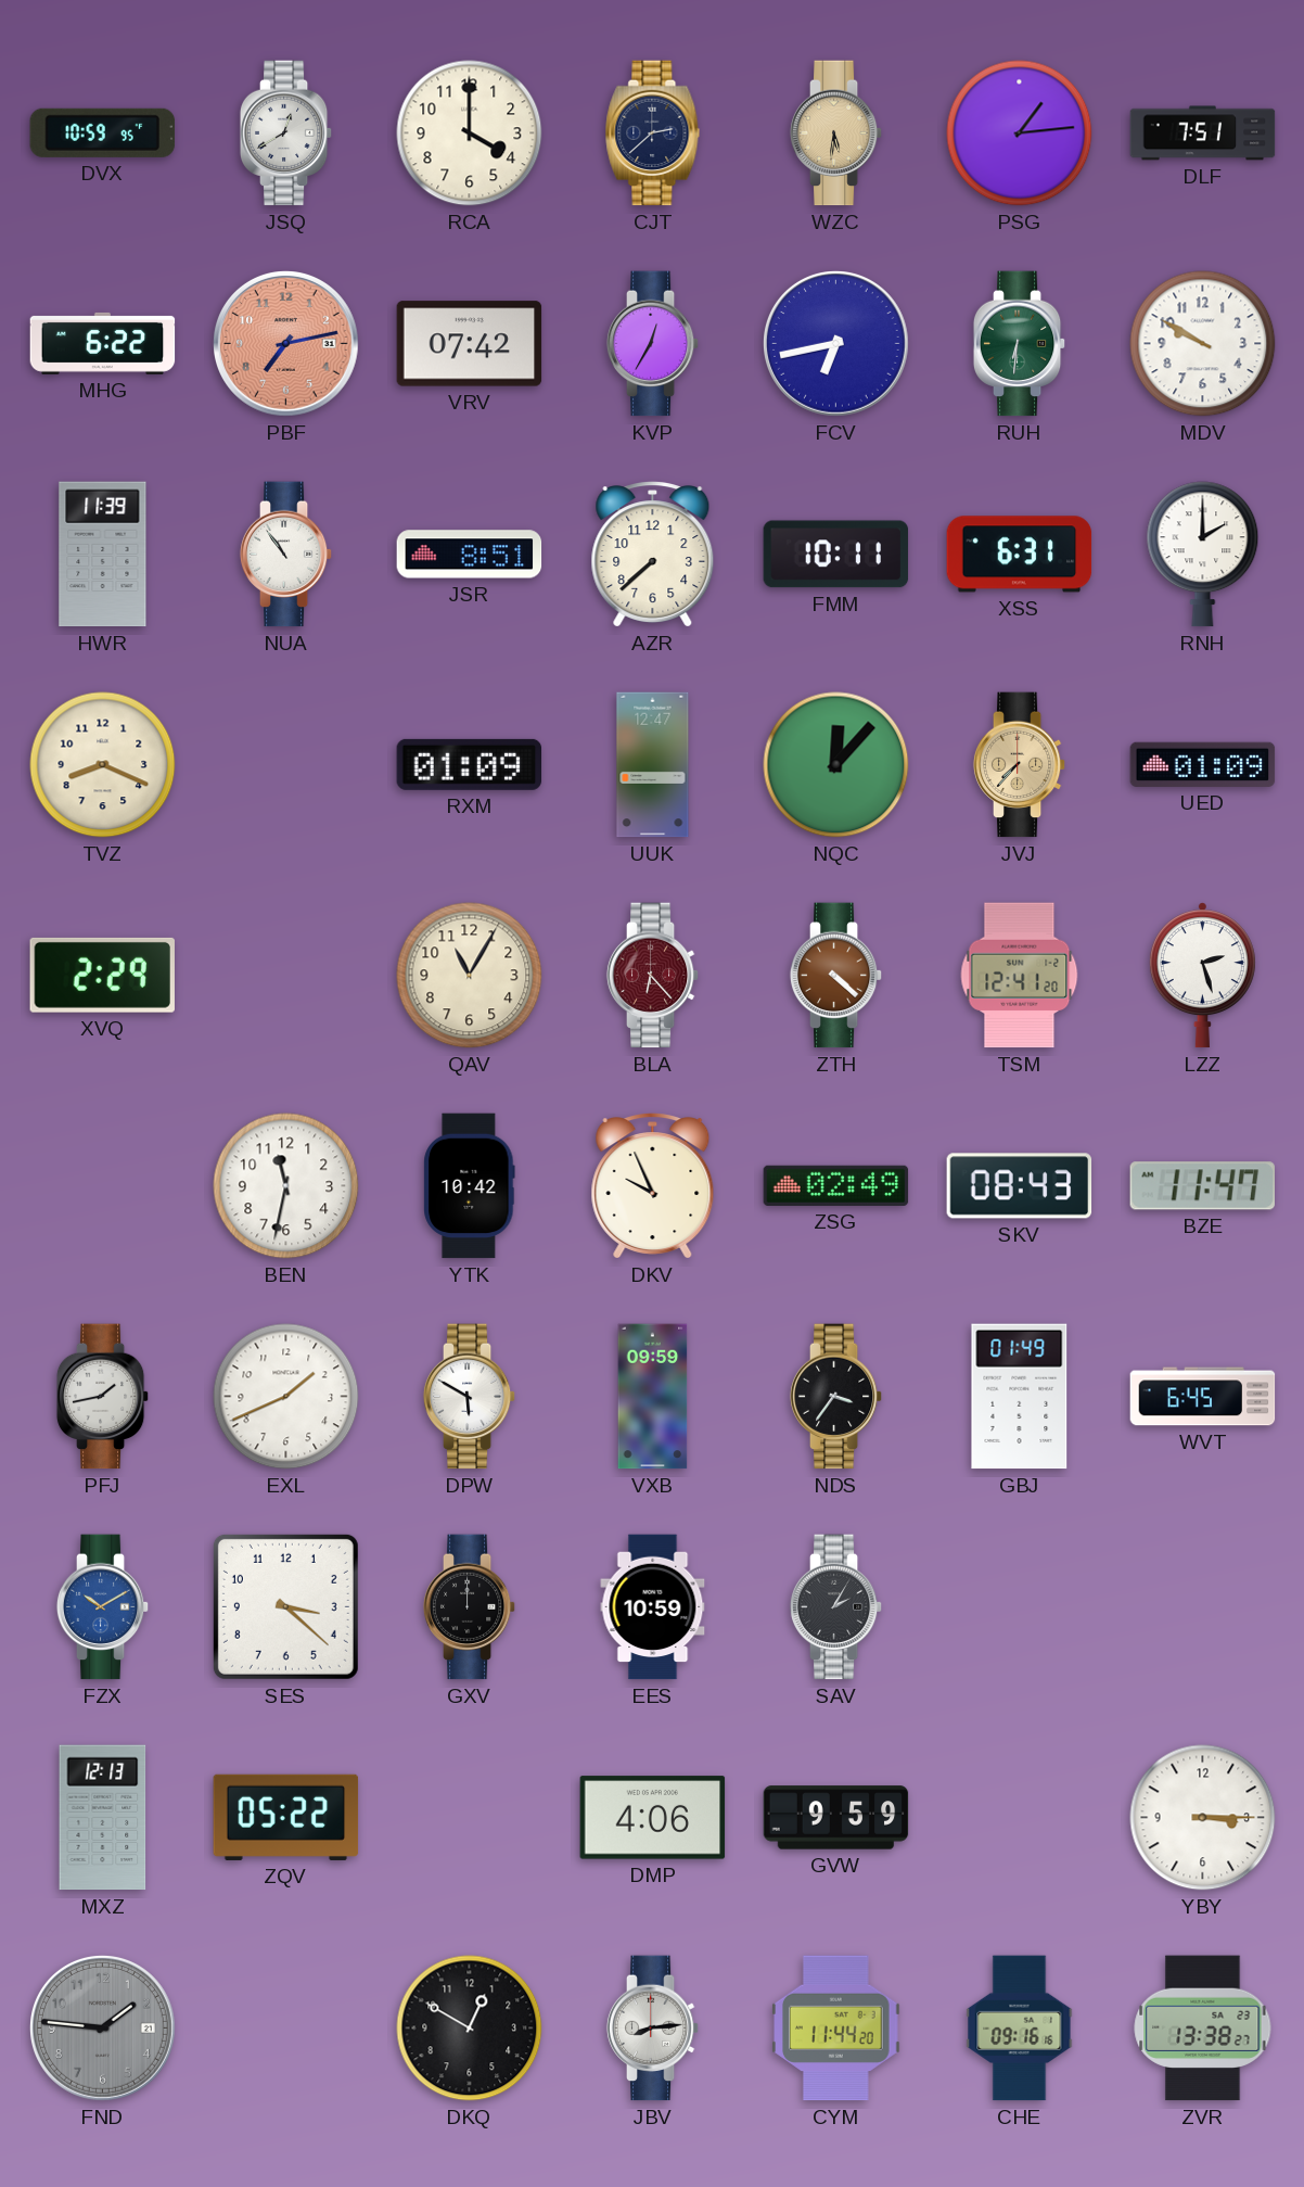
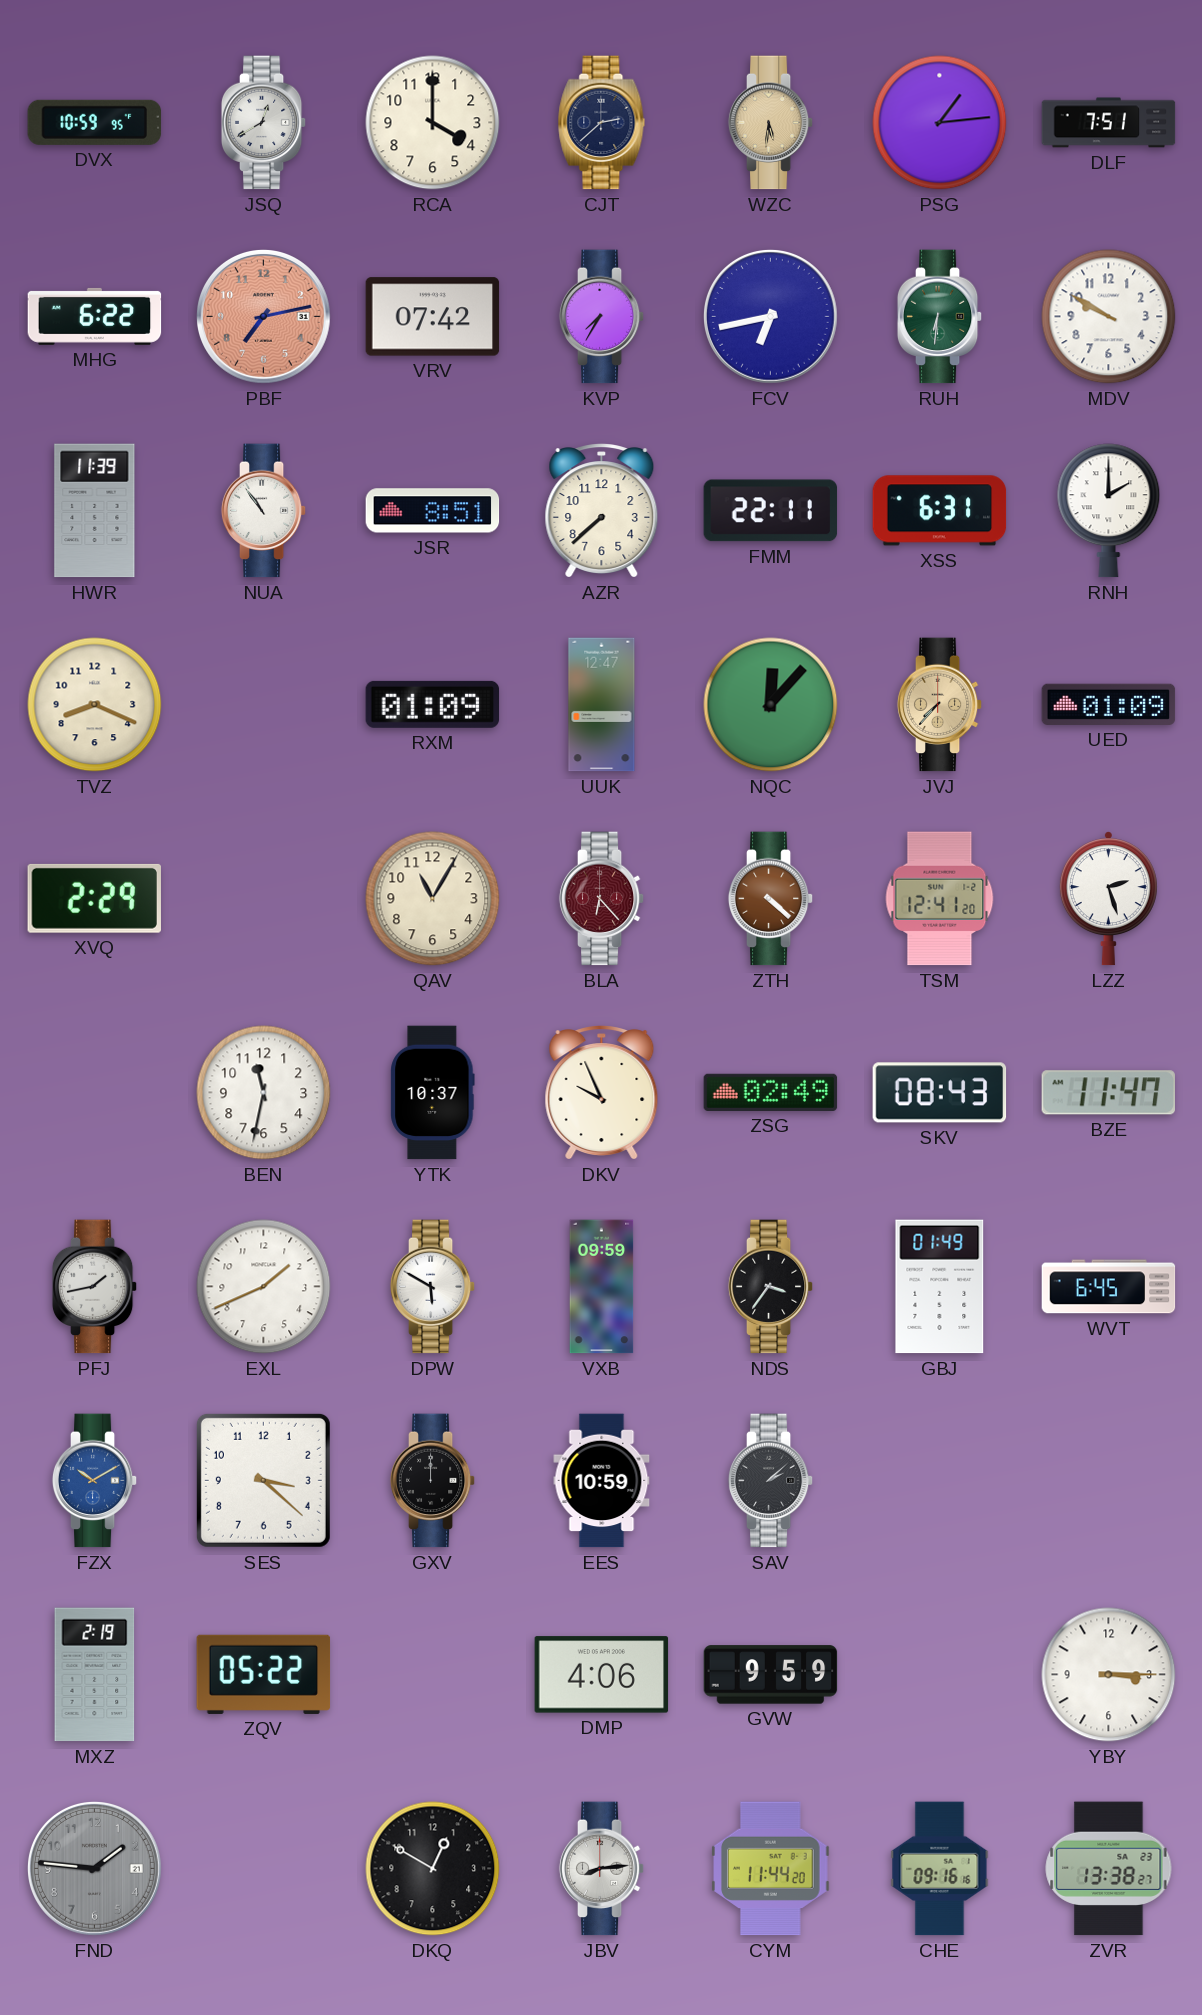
KVP: 12:35 -> 7:35 (602, 317)
FMM: 10:11 -> 22:11 (771, 511)
YTK: 10:42 -> 10:37 (433, 1093)
SAV: 2:05 -> 2:08 (771, 1481)
MXZ: 12:13 -> 2:19 (95, 1675)
